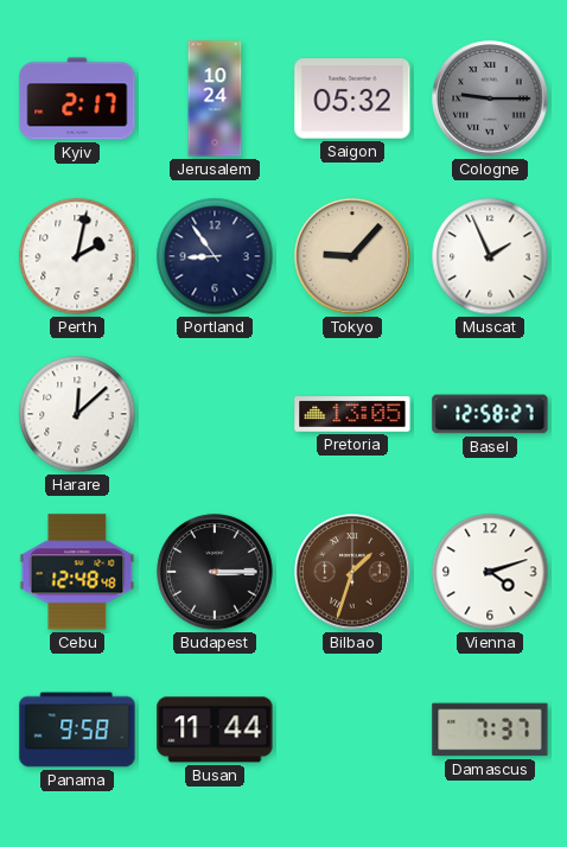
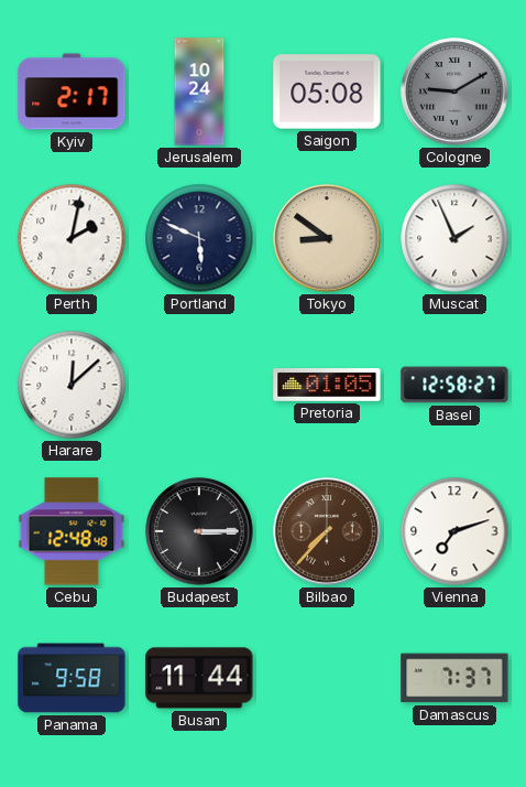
Saigon: 05:32 -> 05:08 (327, 91)
Cologne: 9:15 -> 9:10 (454, 91)
Portland: 8:54 -> 5:49 (199, 238)
Tokyo: 9:07 -> 8:51 (327, 238)
Pretoria: 13:05 -> 01:05 (327, 386)
Bilbao: 1:33 -> 7:37 (327, 531)
Vienna: 4:12 -> 7:12 (454, 531)
